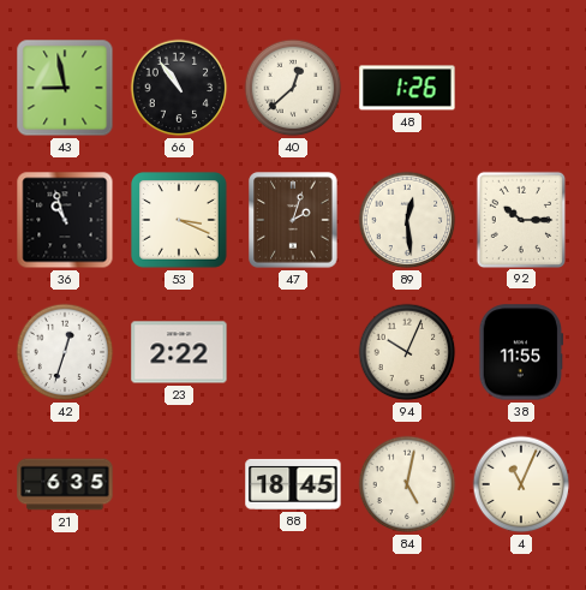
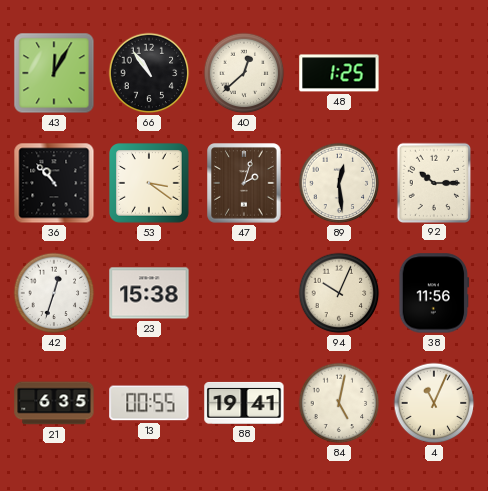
43: 8:58 -> 12:05 (54, 73)
48: 1:26 -> 1:25 (339, 73)
36: 10:57 -> 10:53 (54, 183)
53: 3:19 -> 3:21 (150, 184)
23: 2:22 -> 15:38 (149, 293)
38: 11:55 -> 11:56 (434, 293)
13: none -> 00:55 (149, 403)
88: 18:45 -> 19:41 (244, 403)
